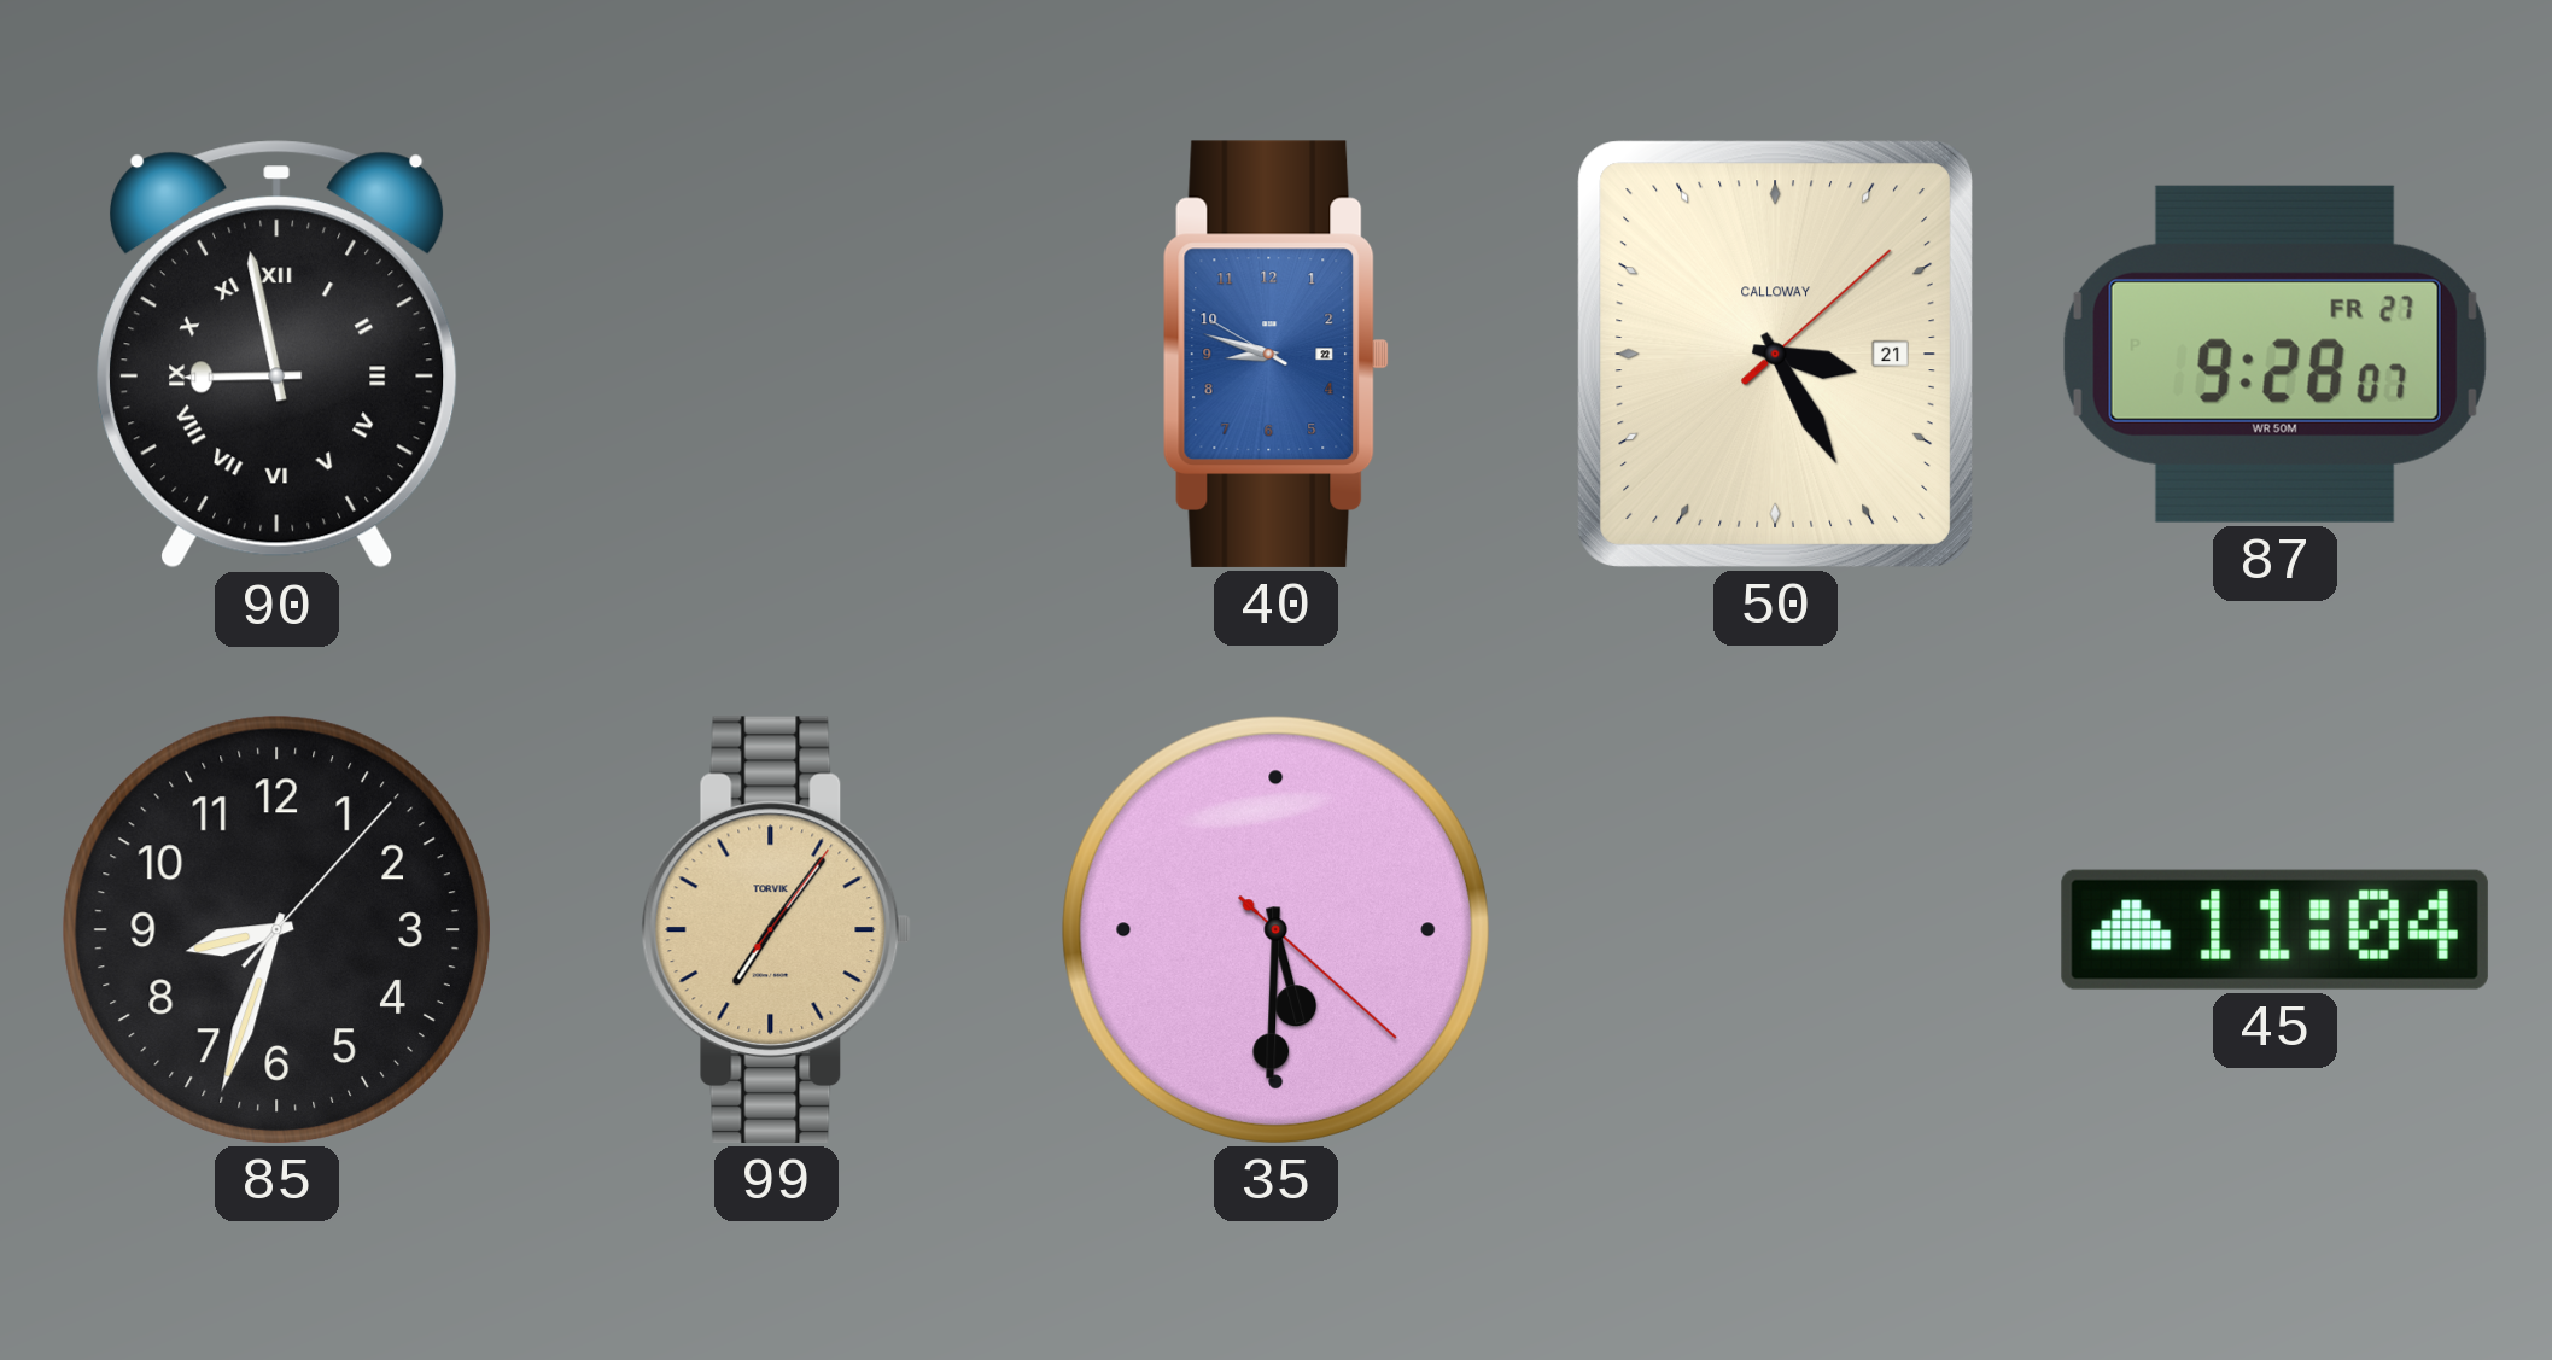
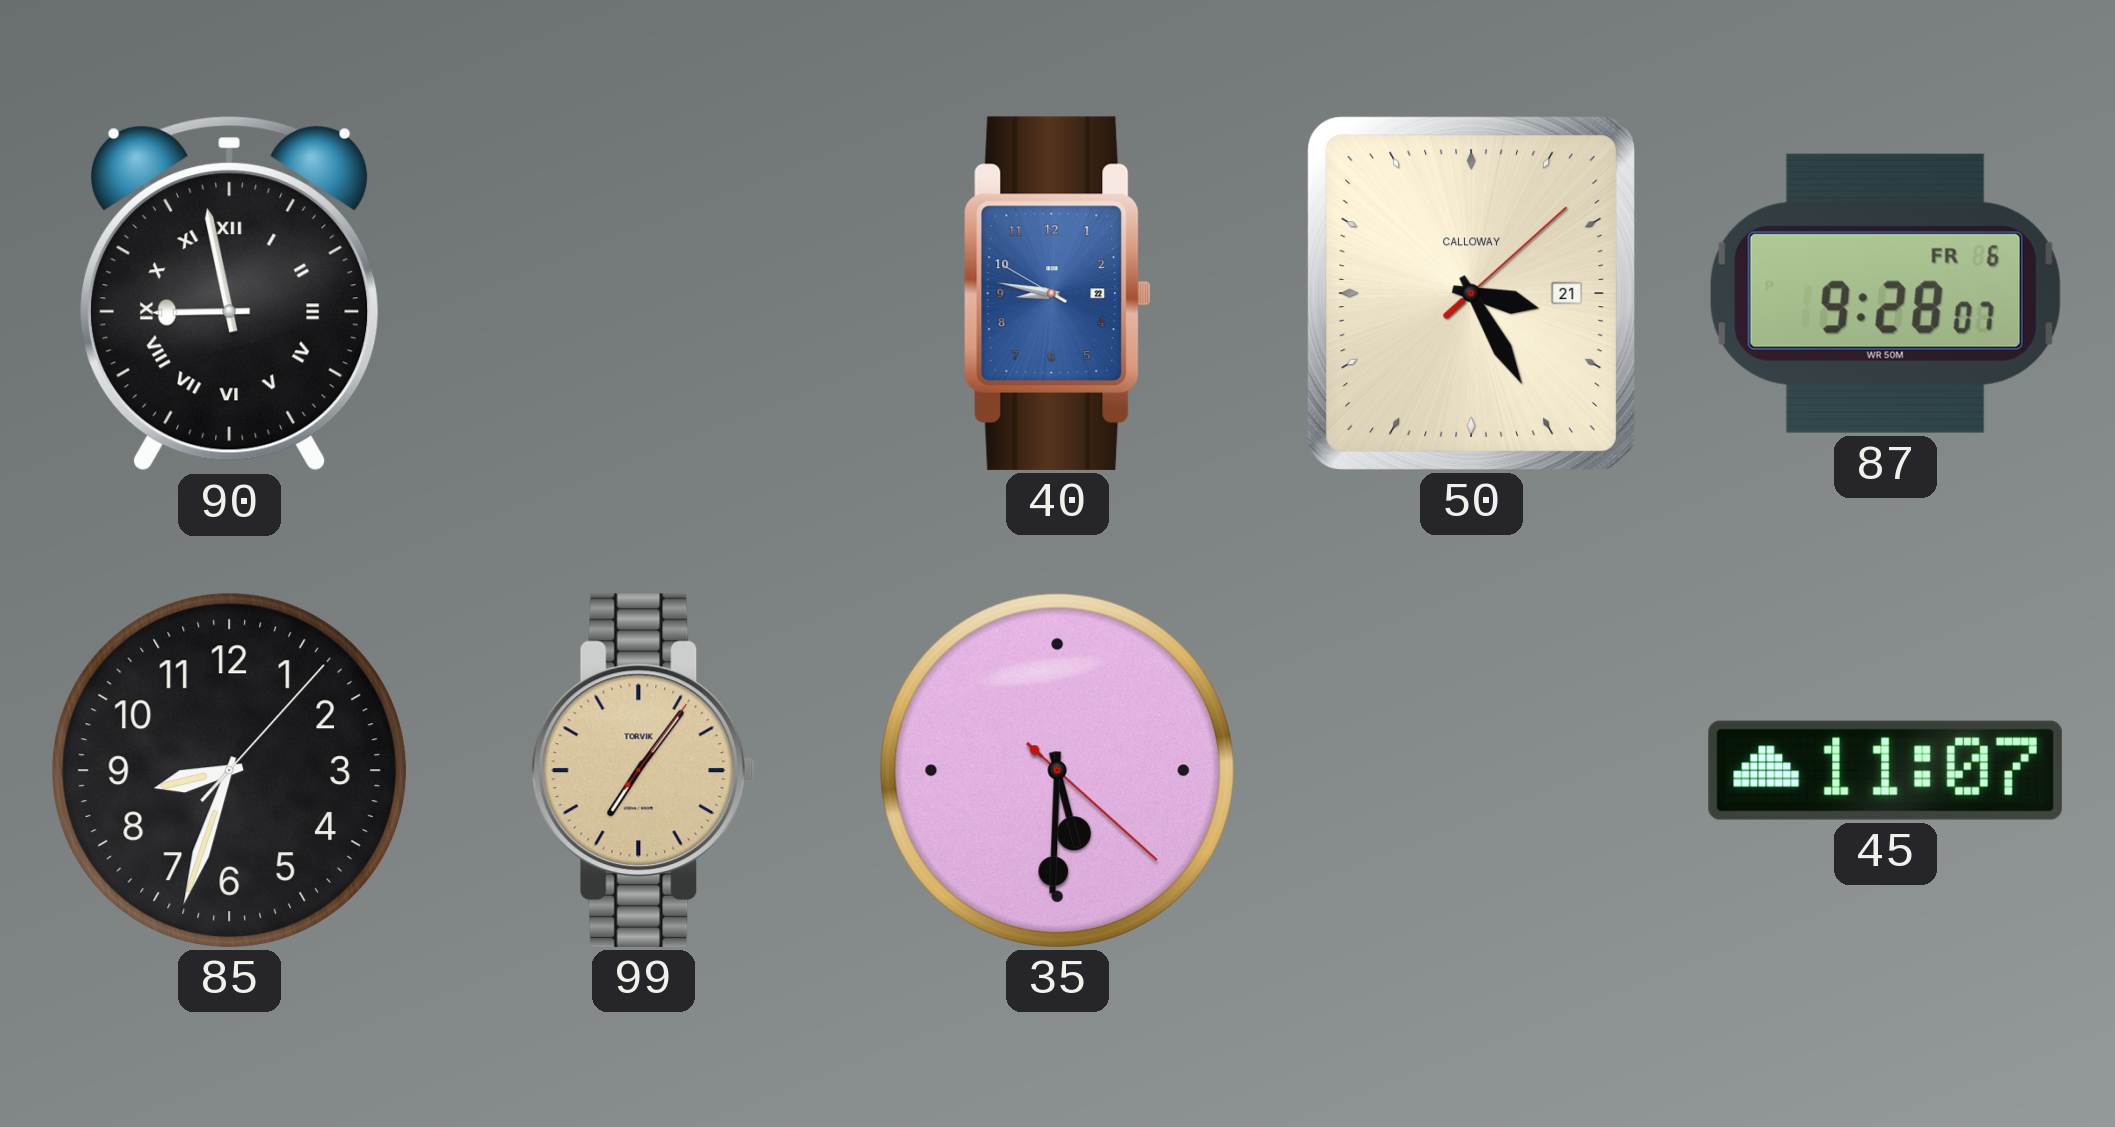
40: 8:47 -> 8:46 (1057, 293)
87 date: FR 27 -> FR 6 (1885, 293)
45: 11:04 -> 11:07 (1885, 770)
